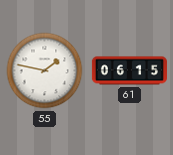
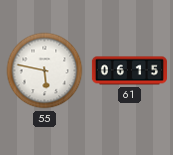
55: 1:47 -> 5:47 (45, 71)
